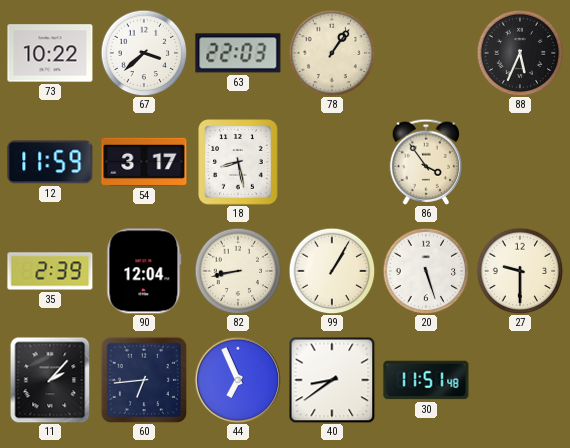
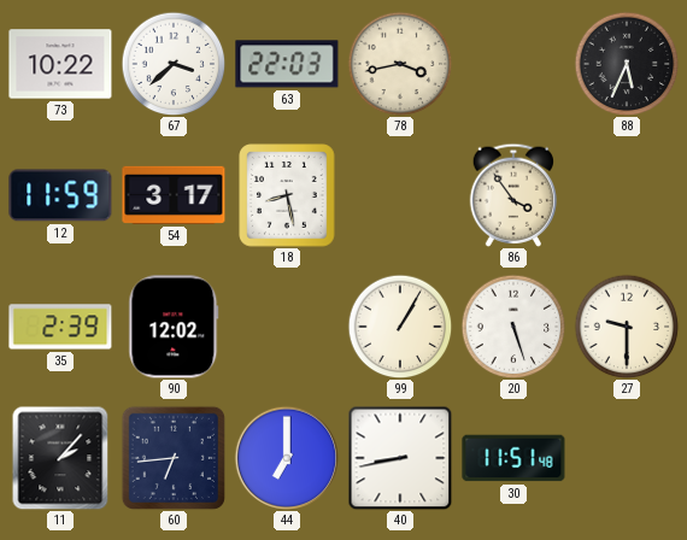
78: 1:06 -> 3:43 (400, 64)
90: 12:04 -> 12:02 (174, 327)
82: 8:43 -> none (238, 271)
44: 6:56 -> 7:00 (287, 458)
40: 8:39 -> 8:43 (400, 458)
